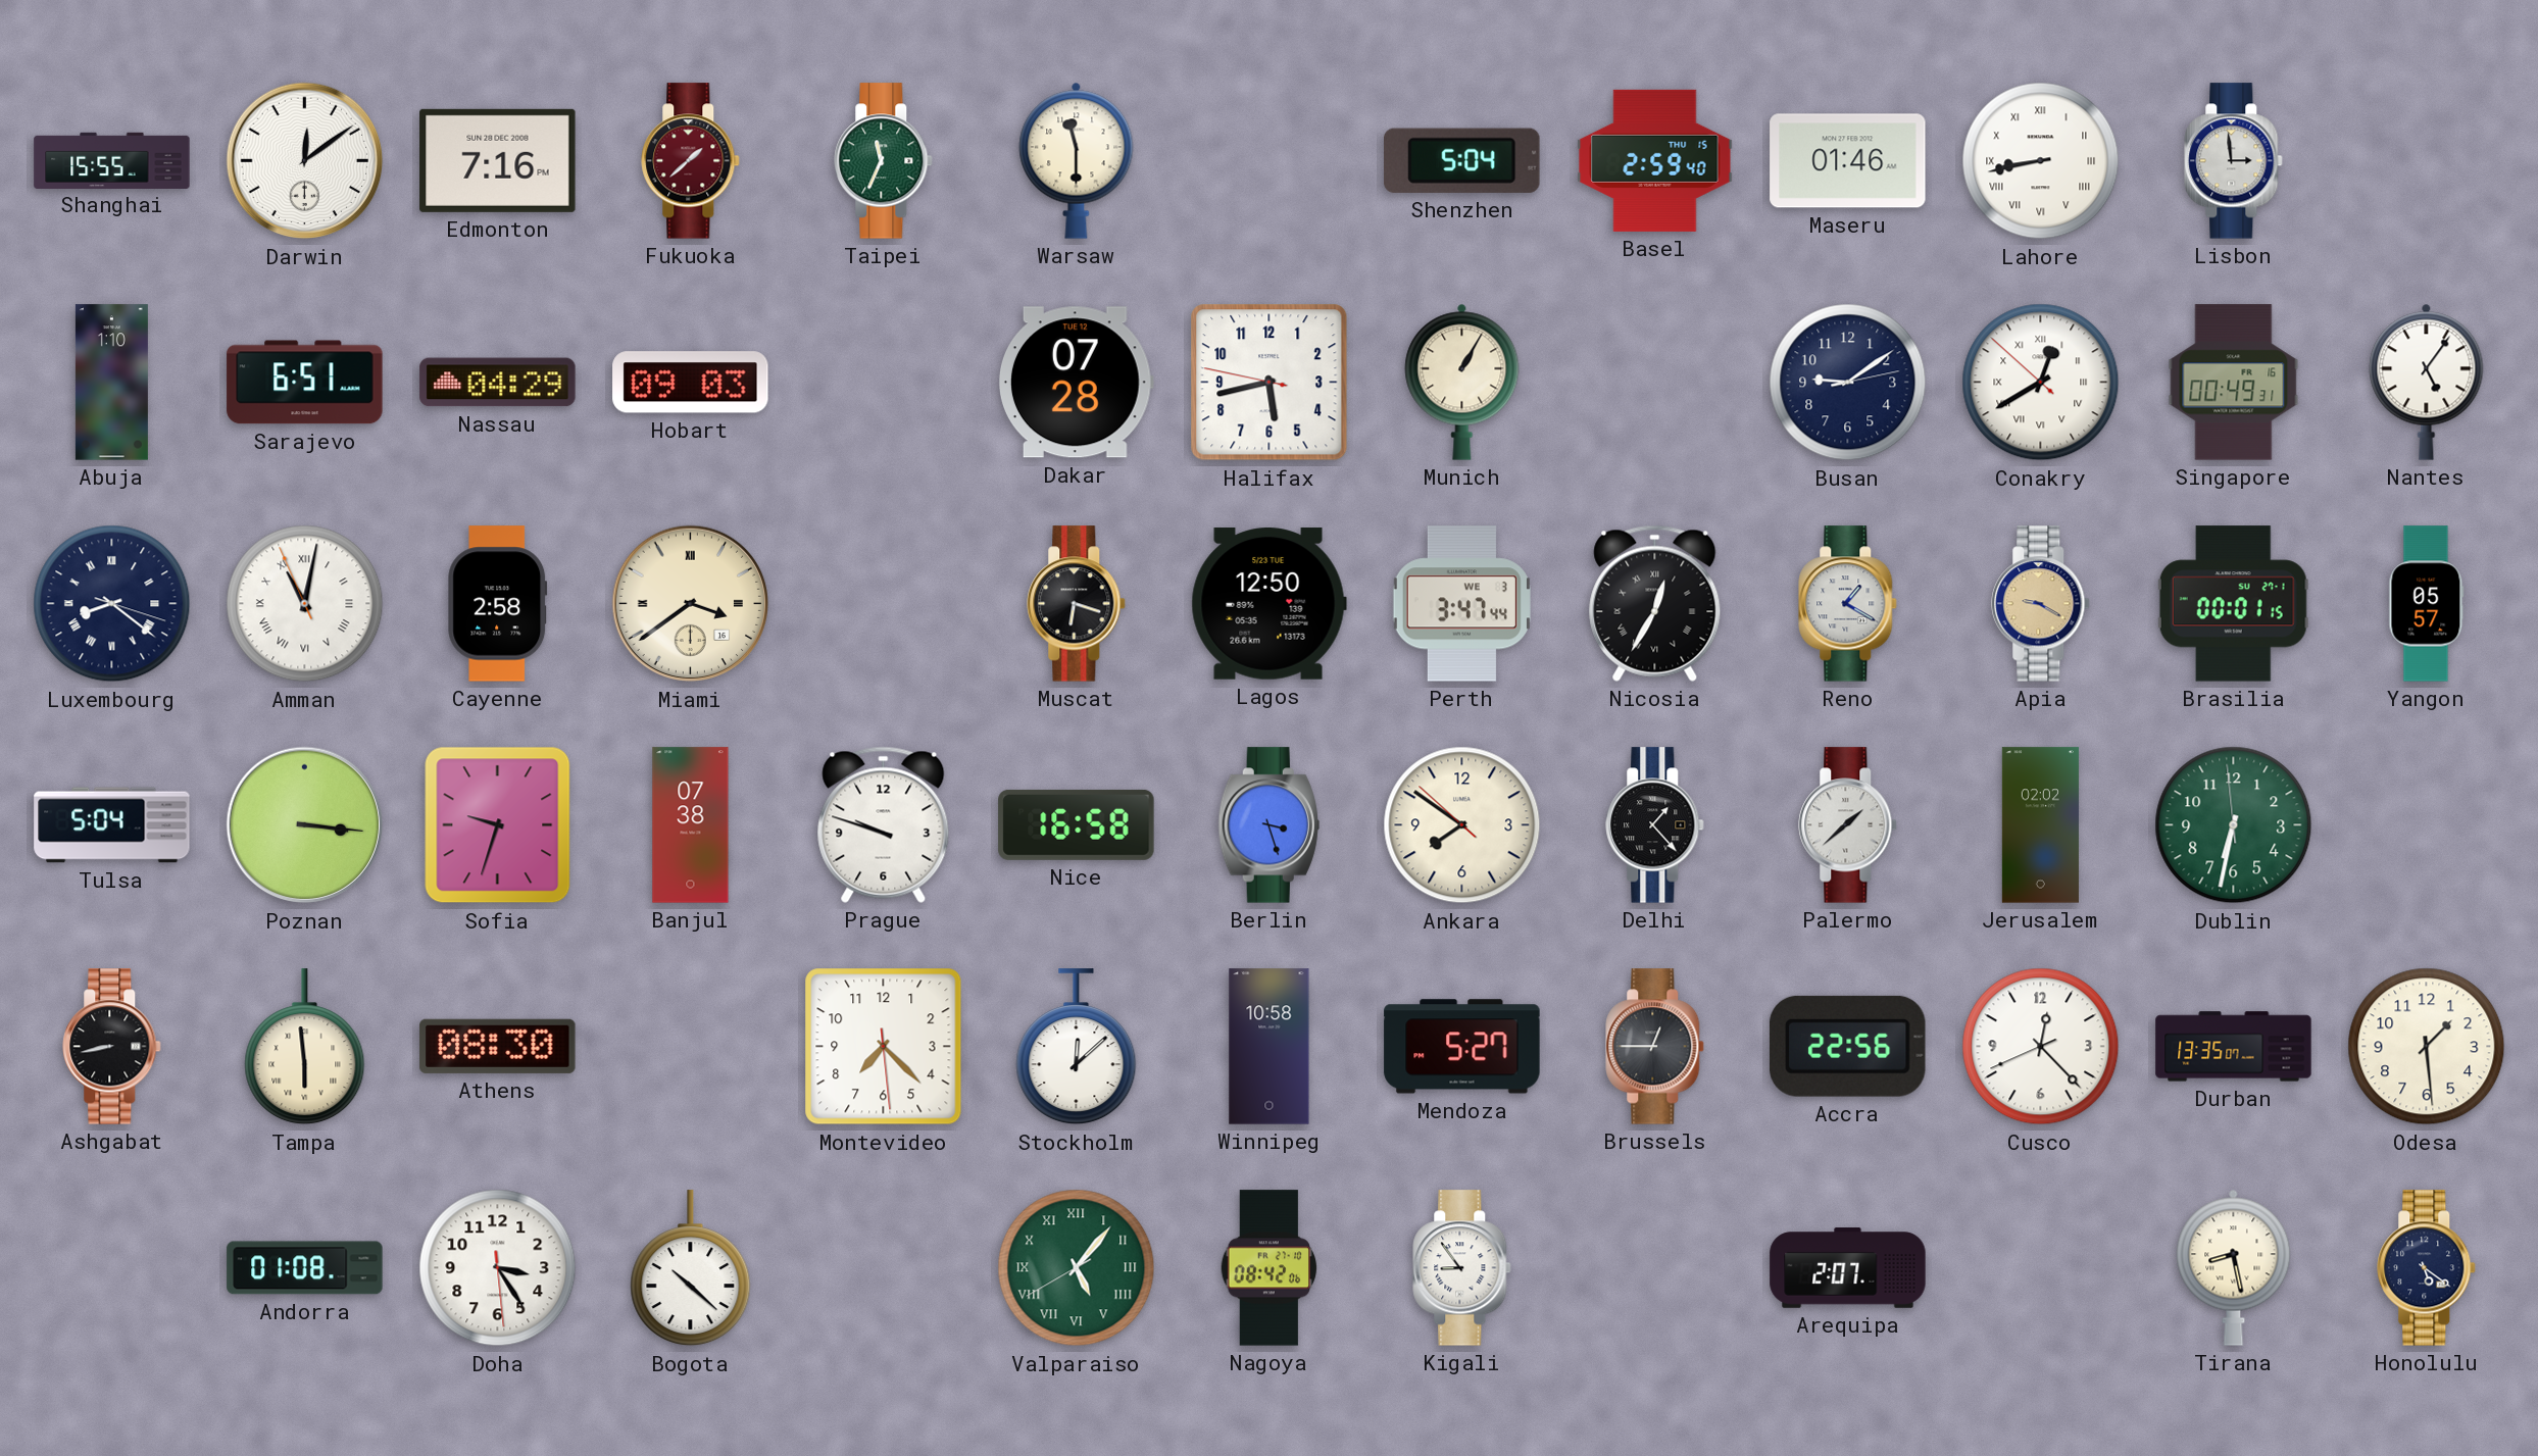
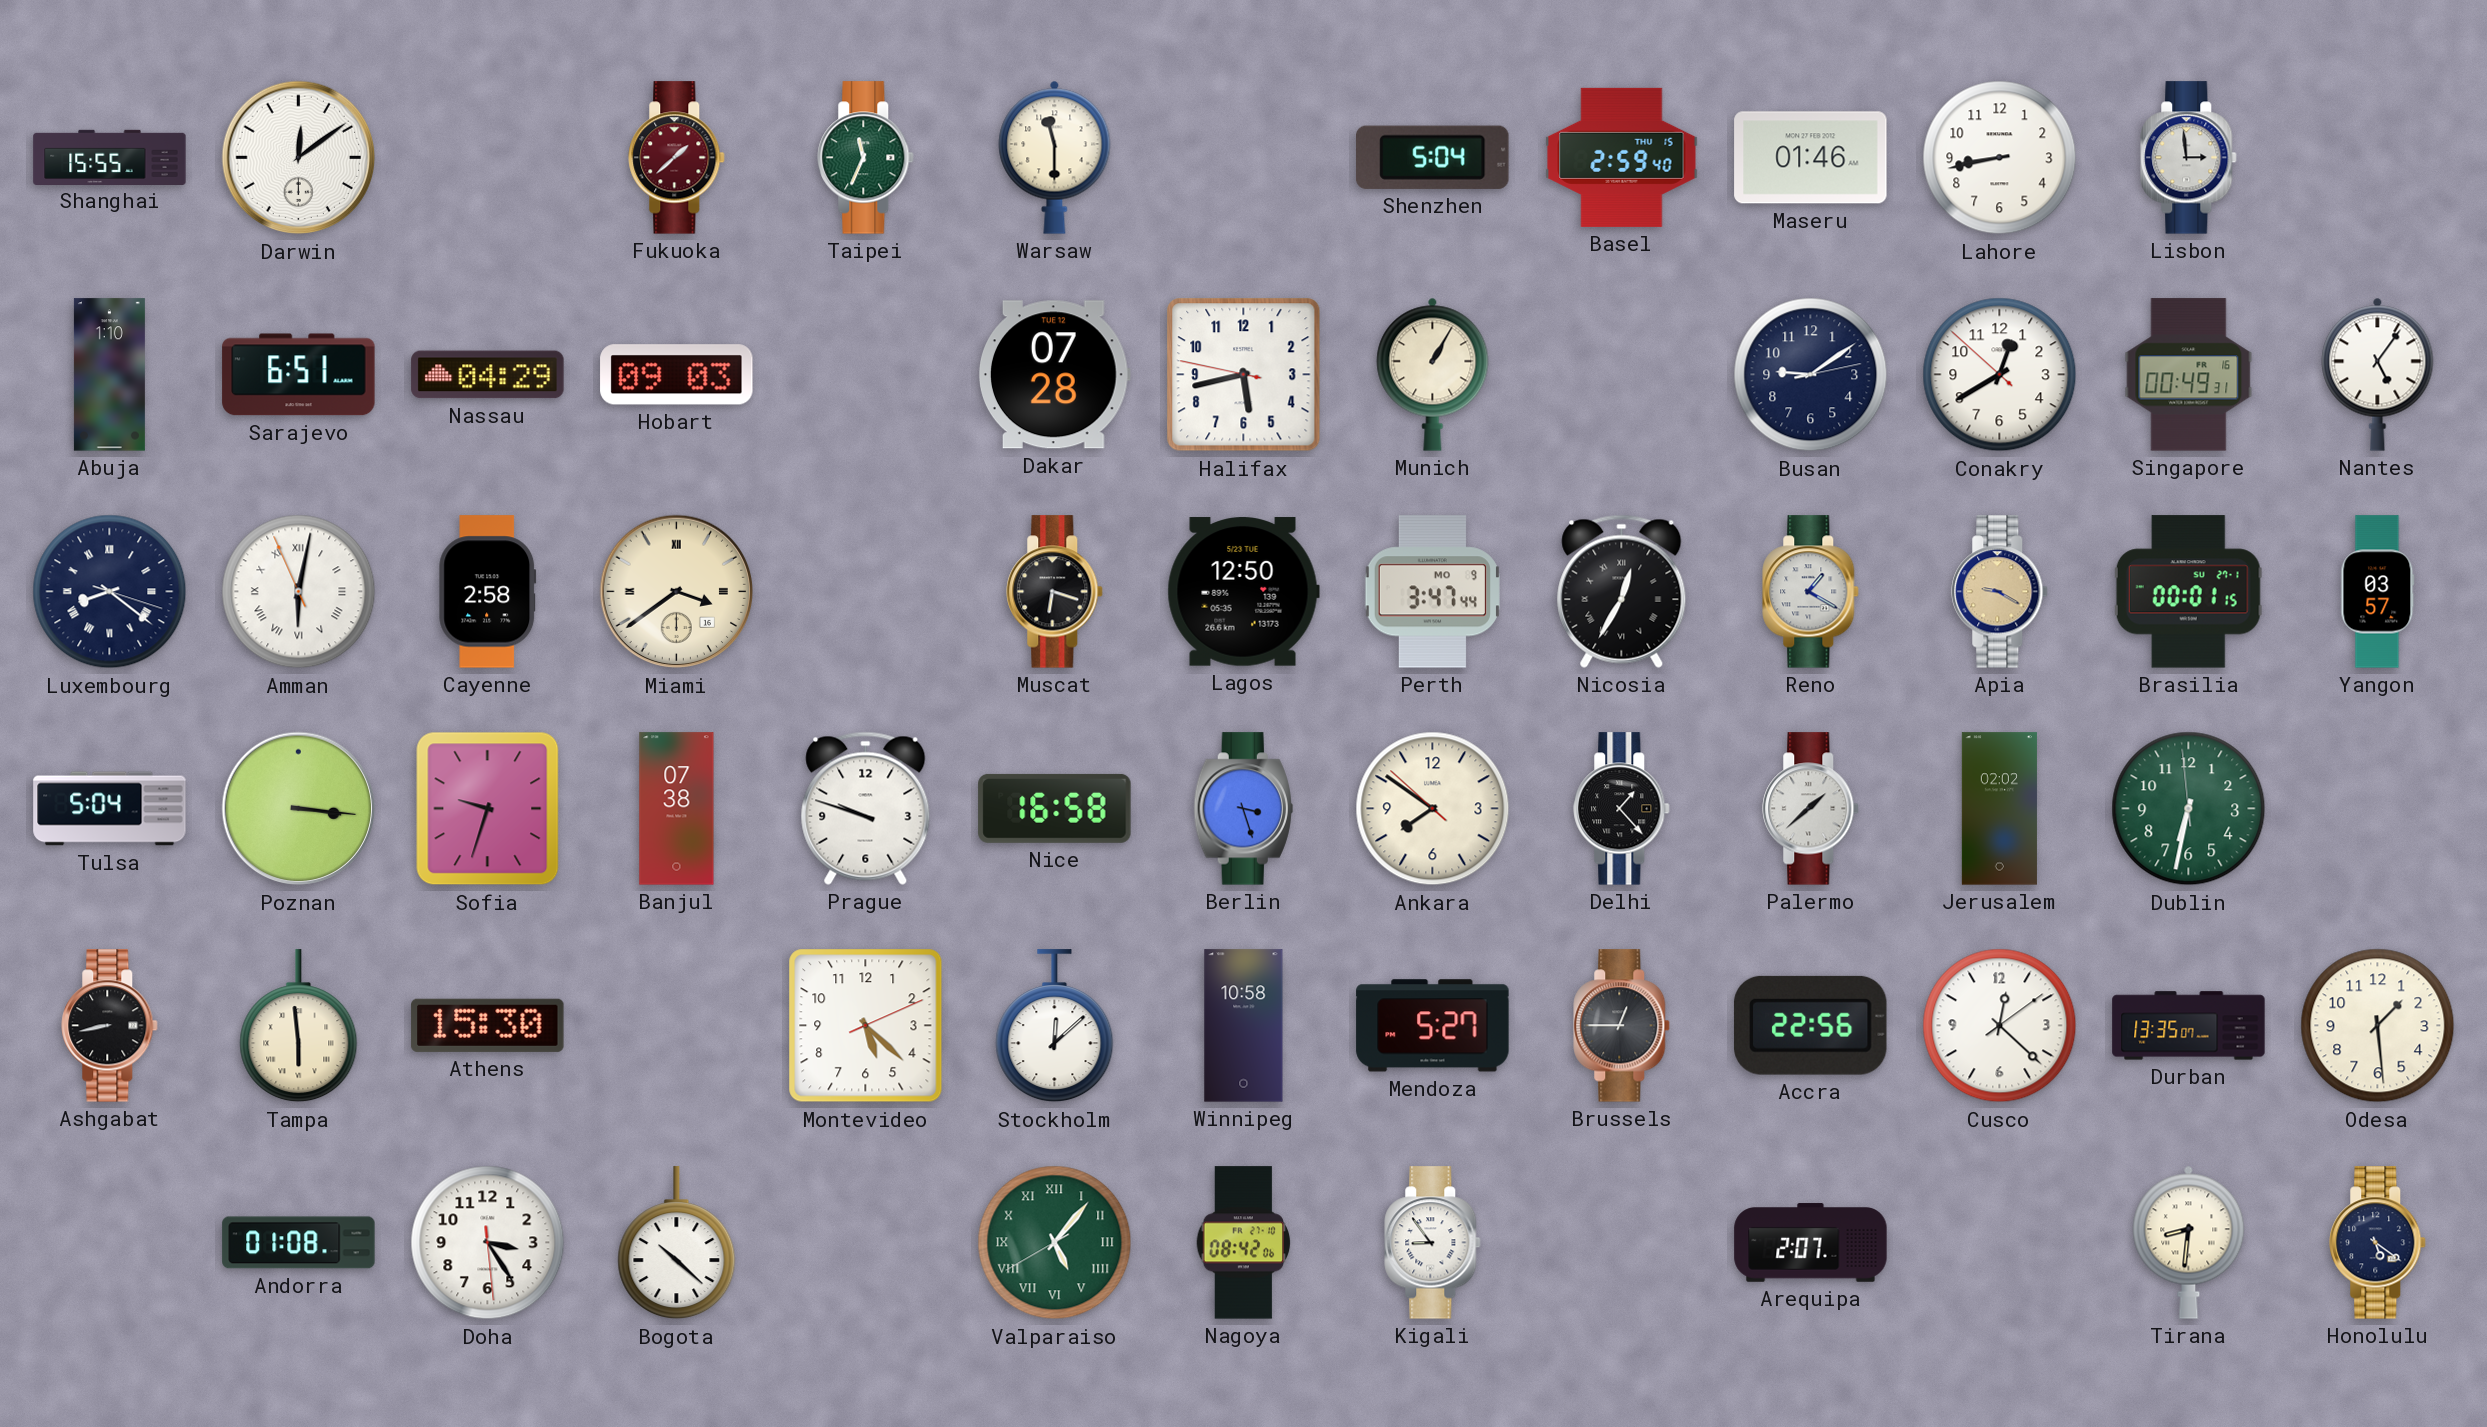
Edmonton: 7:16 -> none (498, 160)
Lahore numerals: Roman -> Arabic (2000, 158)
Conakry numerals: Roman -> Arabic (2000, 375)
Amman: 11:01 -> 6:01 (299, 592)
Perth date: WE 3 -> MO 9 (1432, 592)
Yangon: 05:57 -> 03:57 (2378, 592)
Athens: 08:30 -> 15:30 (488, 1025)
Montevideo: 7:22 -> 5:22 (866, 1026)
Cusco: 12:22:41 -> 12:22:09 (2000, 1026)
Tirana: 8:28 -> 8:31 (2189, 1242)
